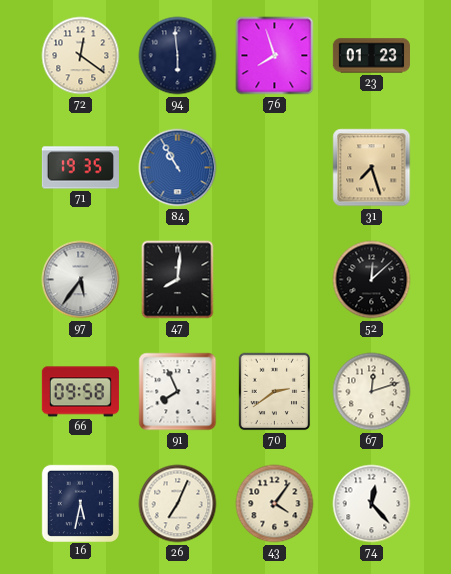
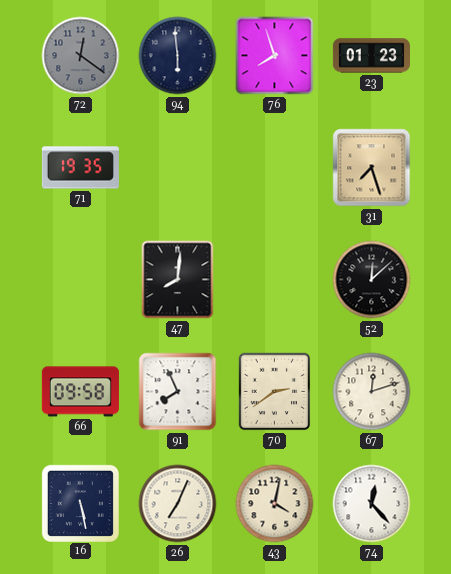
72 dial: cream -> grey (81, 56)
84: 10:55 -> none (178, 168)
97: 5:36 -> none (81, 280)
16: 5:32 -> 5:28 (80, 503)
43: 4:06 -> 4:02 (275, 504)
